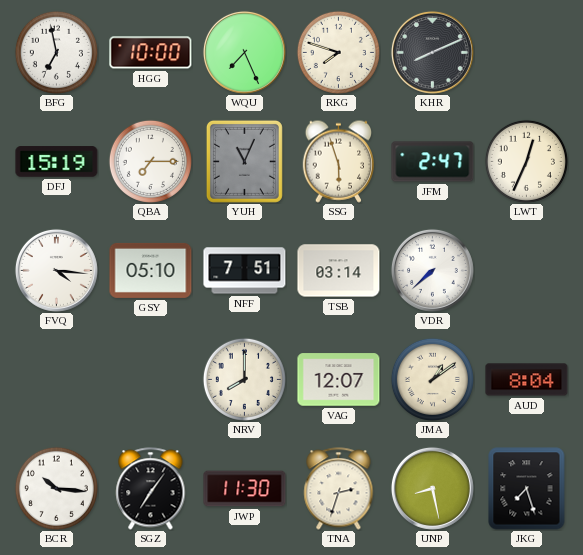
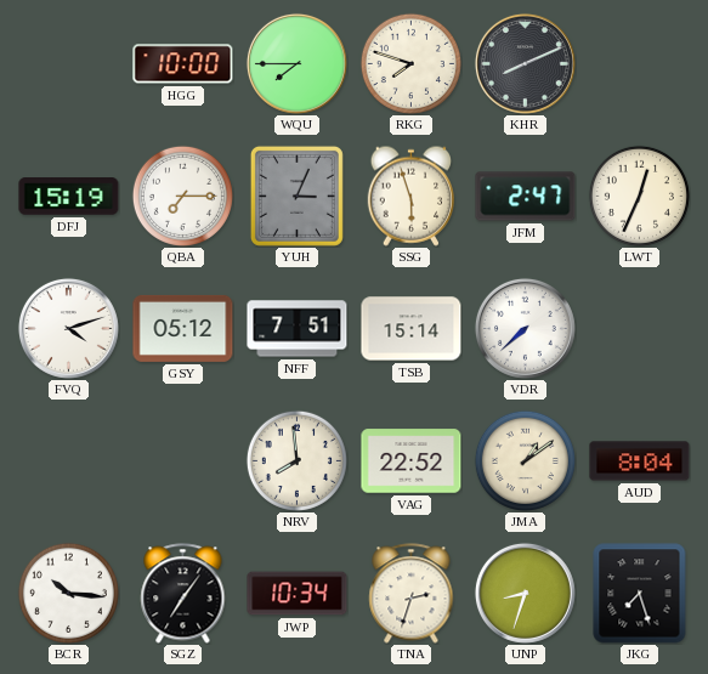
BFG: 6:58 -> none (56, 52)
WQU: 7:26 -> 7:45 (296, 63)
YUH: 11:04 -> 3:04 (296, 196)
FVQ: 4:16 -> 4:12 (68, 328)
GSY: 05:10 -> 05:12 (183, 328)
TSB: 03:14 -> 15:14 (412, 329)
NRV: 8:00 -> 7:59 (296, 460)
VAG: 12:07 -> 22:52 (412, 461)
JWP: 11:30 -> 10:34 (298, 594)
UNP: 8:28 -> 8:33 (525, 593)
